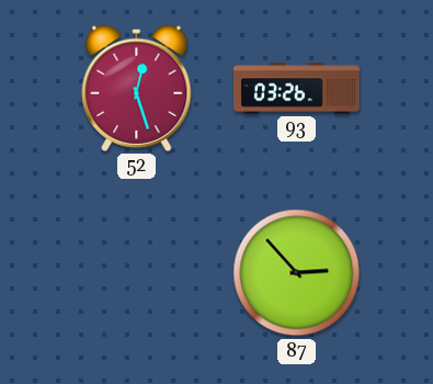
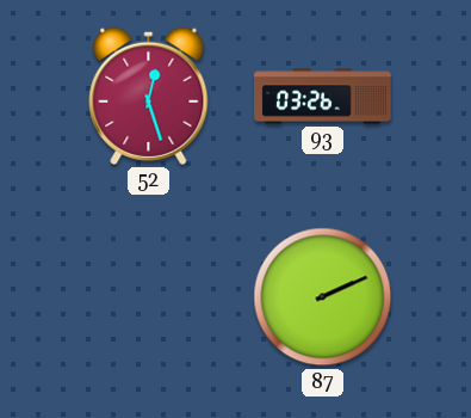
87: 2:53 -> 2:11 (323, 297)
